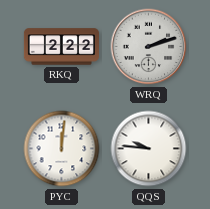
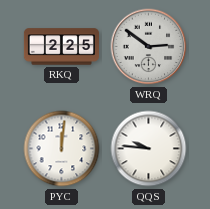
RKQ: 2:22 -> 2:25 (61, 47)
WRQ: 2:12 -> 2:51 (149, 47)
